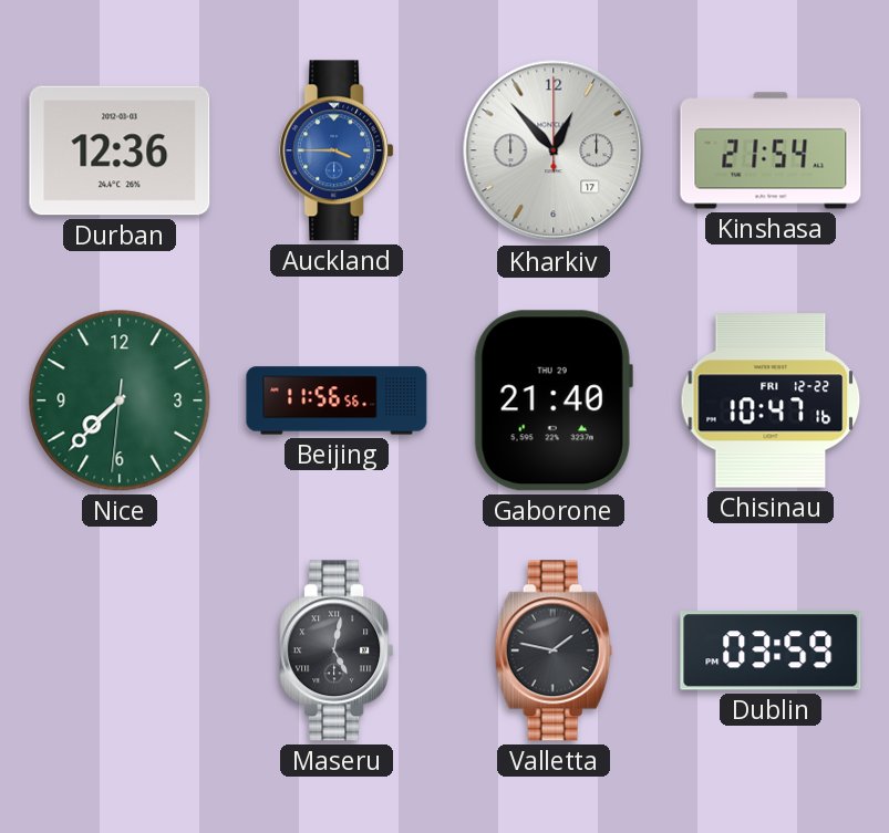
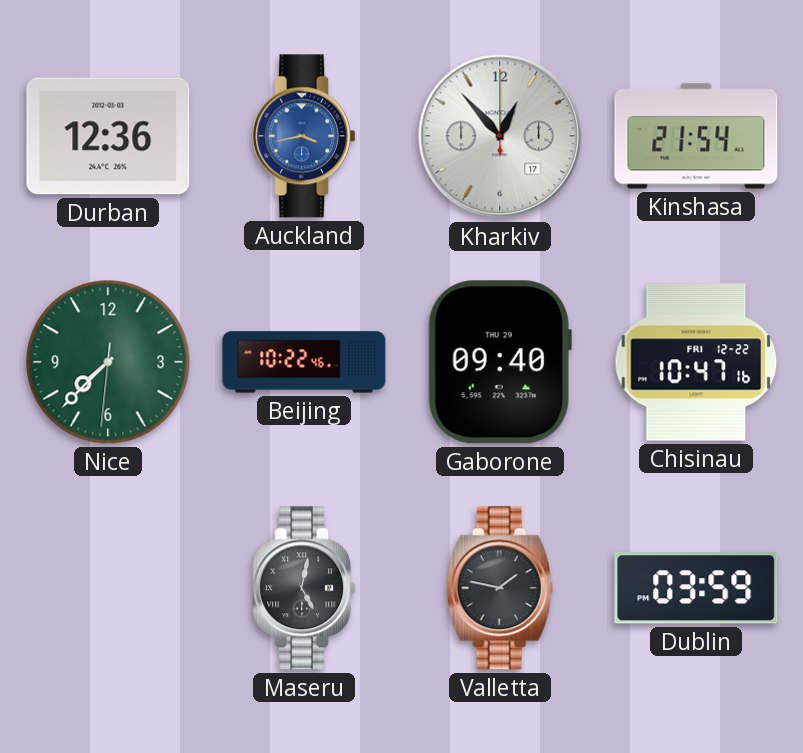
Auckland: 3:45 -> 3:43 (304, 136)
Beijing: 11:56 -> 10:22 (304, 362)
Gaborone: 21:40 -> 09:40 (500, 362)
